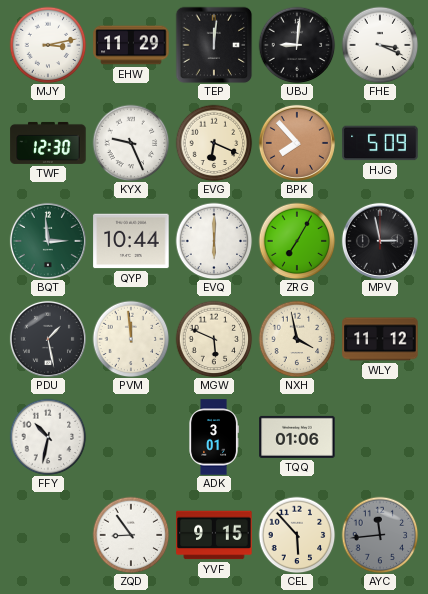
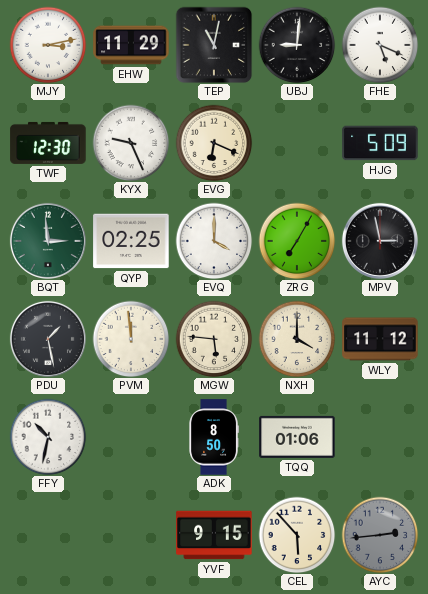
TEP: 12:01 -> 11:02 (214, 45)
FHE: 3:19 -> 5:19 (380, 45)
BPK: 7:53 -> none (297, 143)
QYP: 10:44 -> 02:25 (131, 241)
EVQ: 6:00 -> 4:00 (214, 241)
MGW: 5:49 -> 5:46 (214, 339)
NXH: 3:58 -> 4:00 (297, 339)
ADK: 3:01 -> 8:50 (214, 437)
ZQD: 8:54 -> none (131, 535)
AYC: 11:44 -> 2:44 (380, 535)
